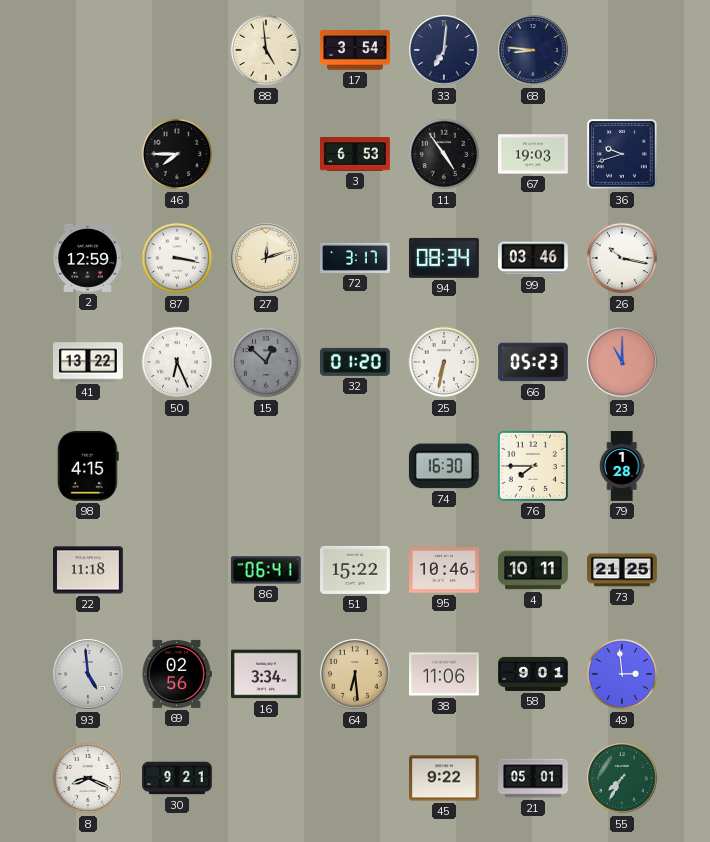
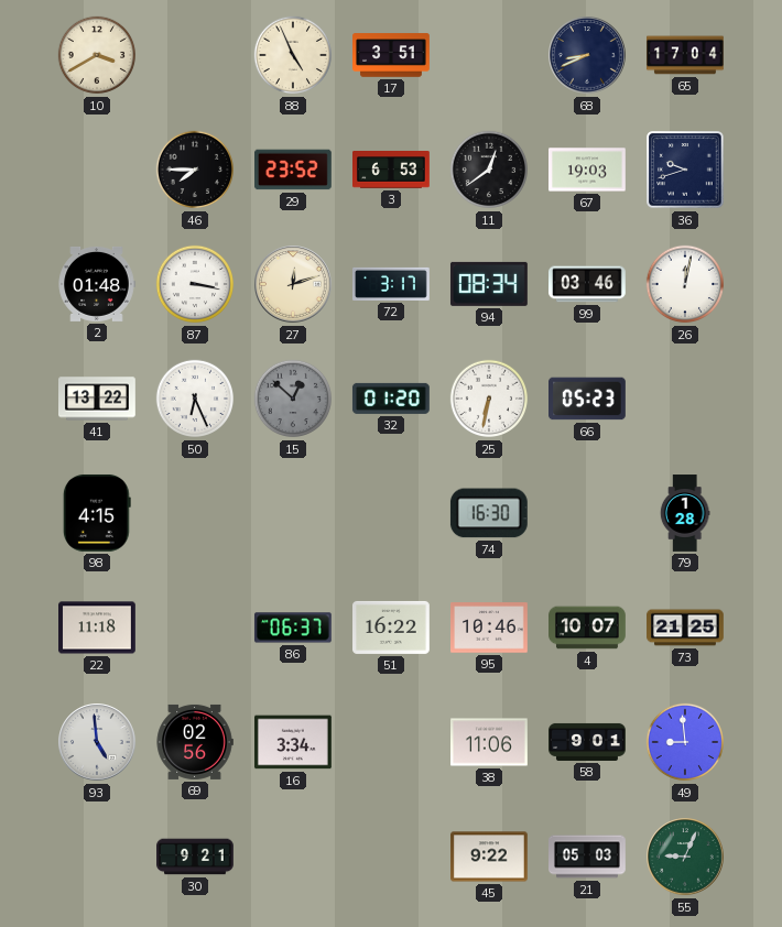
10: none -> 3:40 (97, 55)
88: 4:59 -> 4:56 (293, 55)
17: 3:54 -> 3:51 (391, 55)
33: 7:01 -> none (444, 50)
68: 8:46 -> 8:41 (587, 55)
65: none -> 17:04 (686, 55)
29: none -> 23:52 (294, 170)
11: 4:54 -> 12:39 (489, 170)
2: 12:59 -> 01:48 (97, 284)
26: 10:17 -> 12:02 (685, 284)
23: 11:00 -> none (622, 362)
76: 7:45 -> none (533, 466)
86: 06:41 -> 06:37 (293, 628)
51: 15:22 -> 16:22 (392, 628)
4: 10:11 -> 10:07 (587, 628)
64: 6:29 -> none (355, 674)
49: 2:59 -> 8:59 (685, 742)
8: 8:19 -> none (88, 778)
21: 05:01 -> 05:03 (588, 857)
55: 7:35 -> 9:04 (685, 857)
